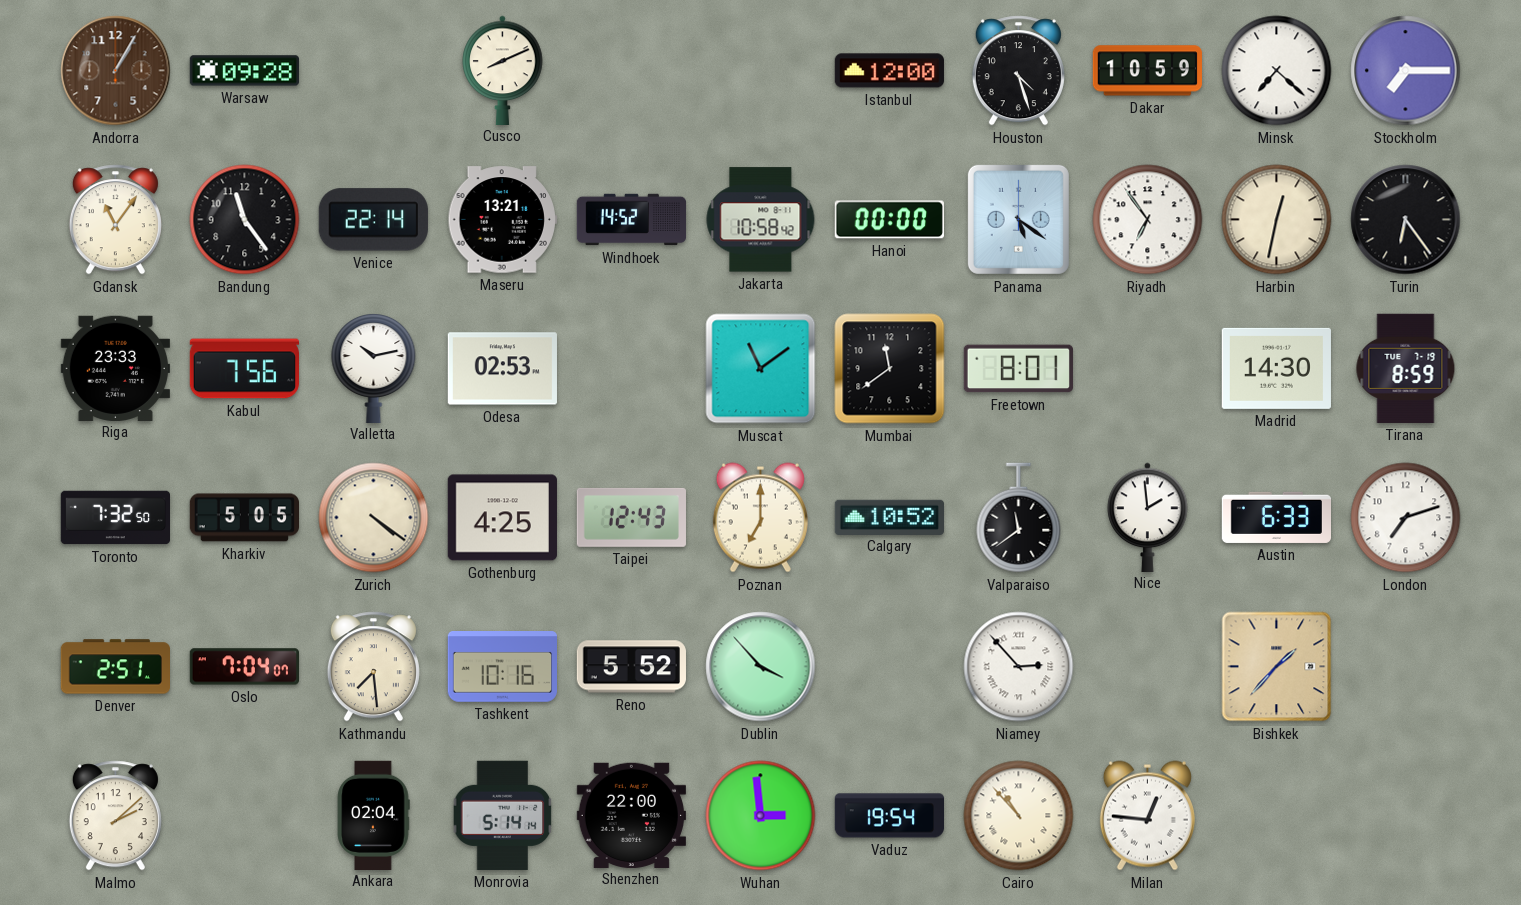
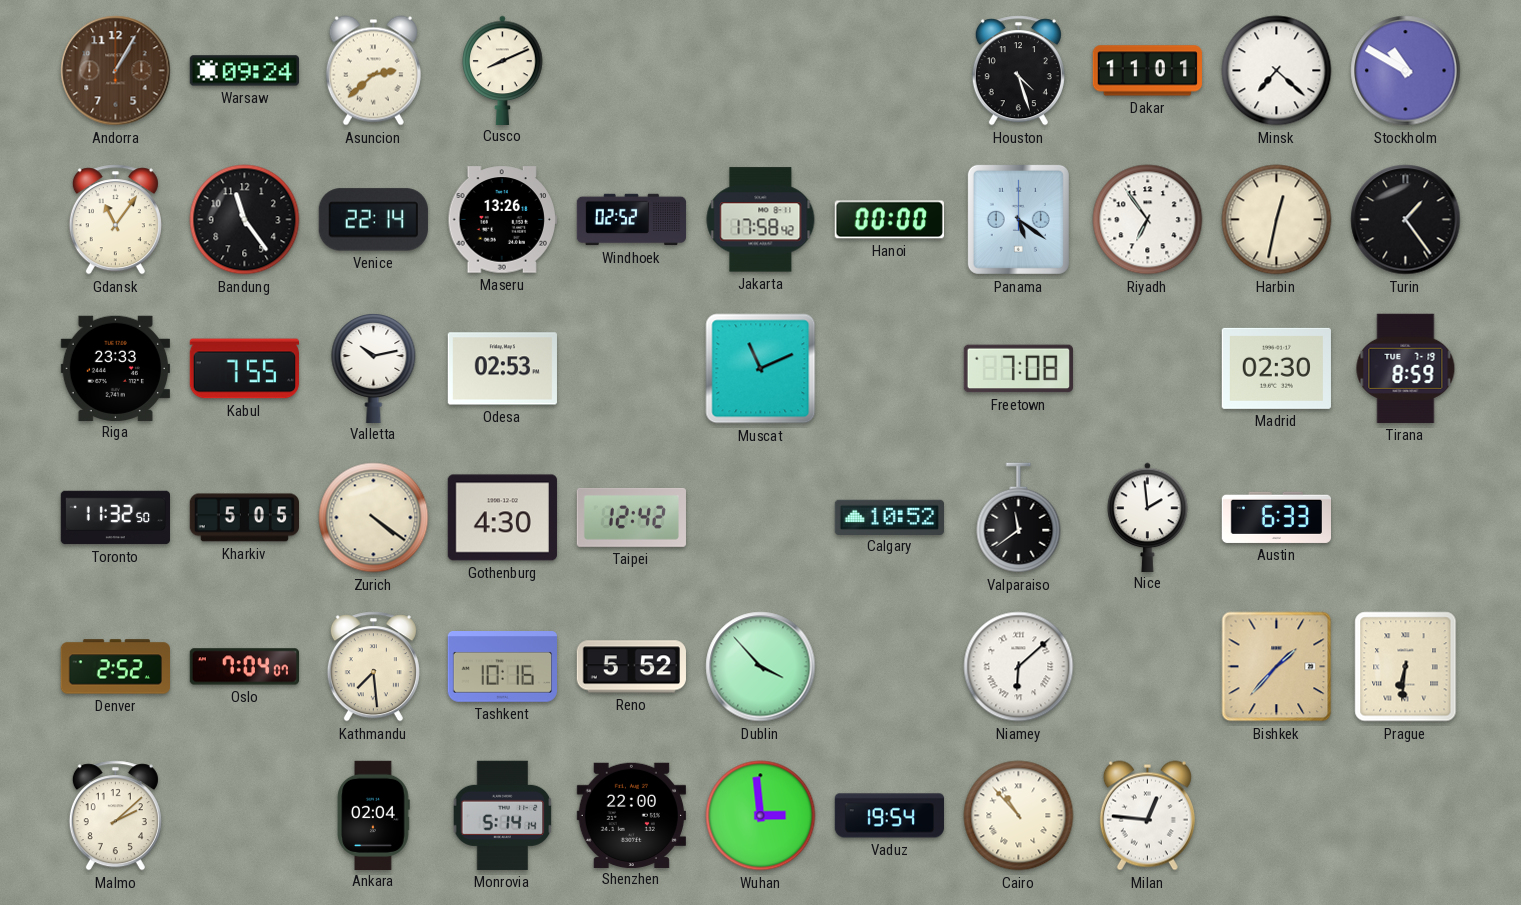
Warsaw: 09:28 -> 09:24 (244, 71)
Asuncion: none -> 2:38 (373, 71)
Istanbul: 12:00 -> none (889, 71)
Dakar: 10:59 -> 11:01 (1147, 71)
Stockholm: 7:15 -> 10:50 (1406, 71)
Maseru: 13:21 -> 13:26 (502, 220)
Windhoek: 14:52 -> 02:52 (632, 220)
Jakarta: 10:58 -> 17:58 (761, 220)
Turin: 6:24 -> 1:24 (1406, 220)
Kabul: 7:56 -> 7:55 (244, 369)
Muscat: 11:09 -> 11:11 (761, 369)
Mumbai: 11:39 -> none (890, 369)
Freetown: 8:01 -> 7:08 (1018, 369)
Madrid: 14:30 -> 02:30 (1276, 368)
Toronto: 7:32 -> 11:32 (115, 518)
Gothenburg: 4:25 -> 4:30 (502, 518)
Taipei: 12:43 -> 12:42 (631, 517)
Poznan: 7:00 -> none (760, 518)
London: 7:12 -> none (1406, 518)
Denver: 2:51 -> 2:52 (115, 667)
Niamey: 2:53 -> 6:08 (1019, 667)
Prague: none -> 6:31 (1406, 667)
